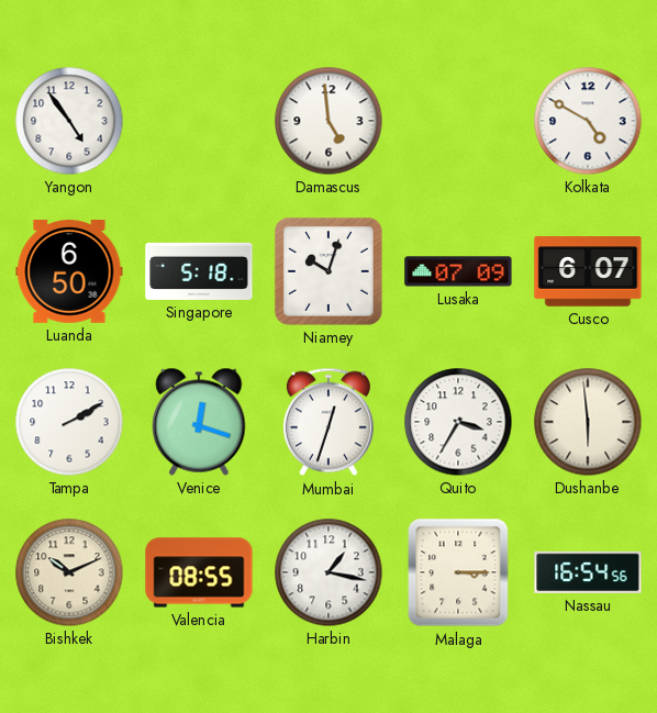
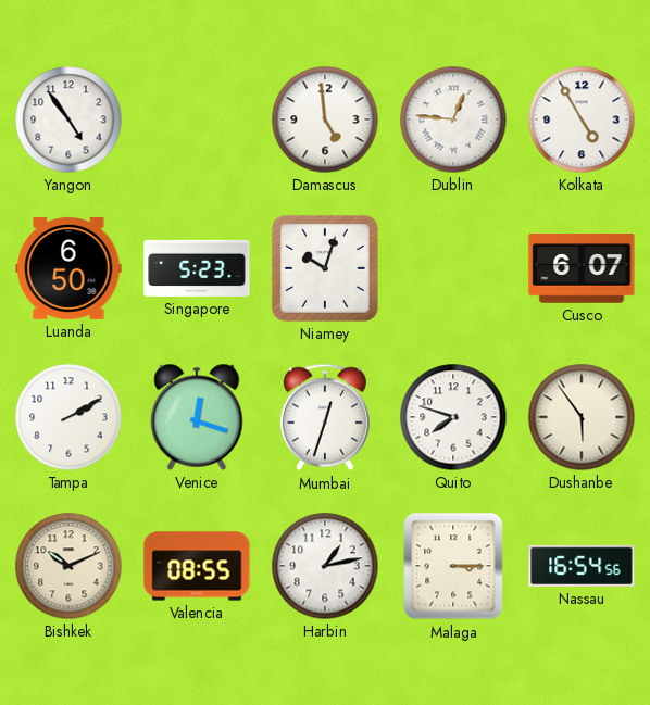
Dublin: none -> 12:46 (453, 119)
Kolkata: 4:50 -> 4:55 (582, 119)
Singapore: 5:18 -> 5:23 (197, 268)
Lusaka: 07:09 -> none (458, 271)
Quito: 3:35 -> 7:48 (453, 417)
Dushanbe: 5:59 -> 5:54 (582, 417)
Harbin: 1:17 -> 1:13 (325, 566)
